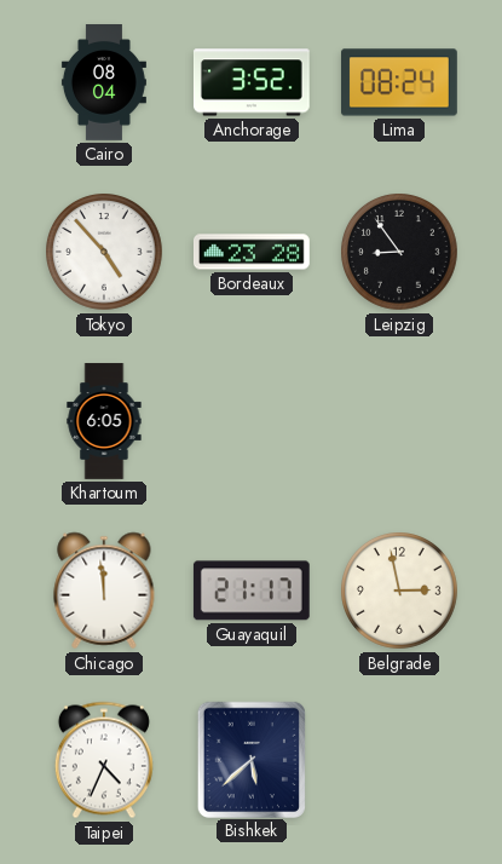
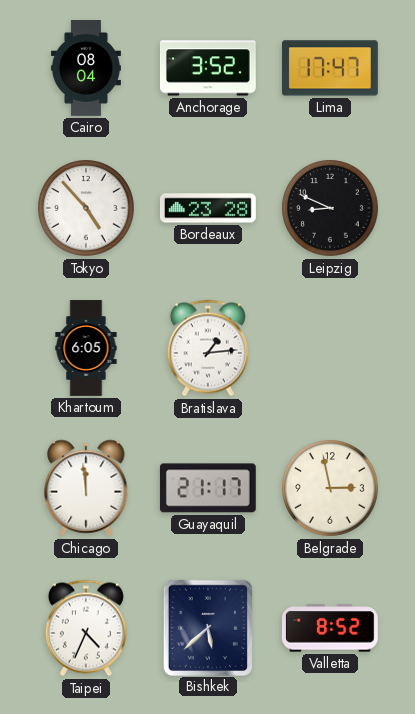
Lima: 08:24 -> 17:47 (330, 68)
Leipzig: 8:54 -> 8:49 (331, 209)
Bratislava: none -> 1:14 (208, 348)
Valletta: none -> 8:52 (330, 628)
